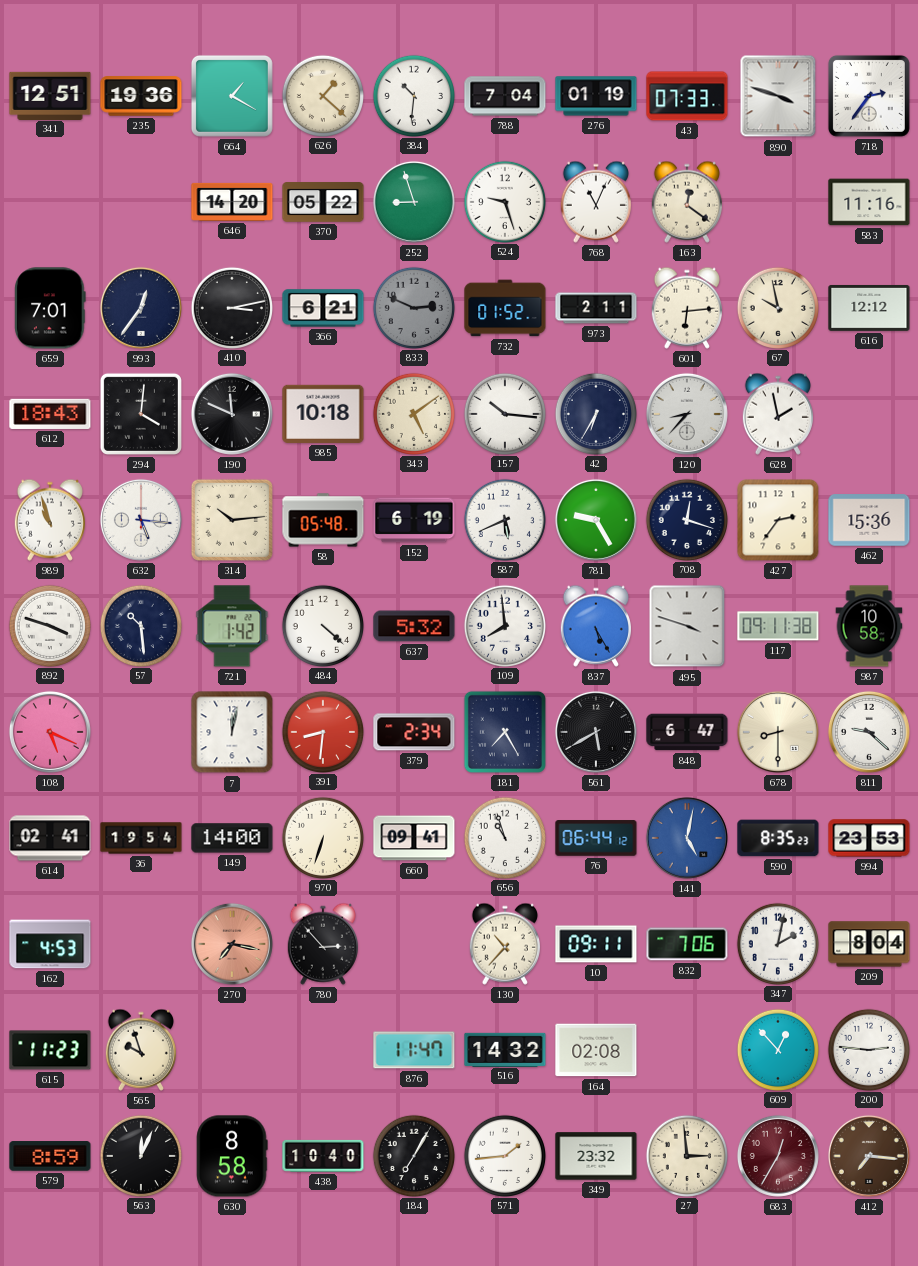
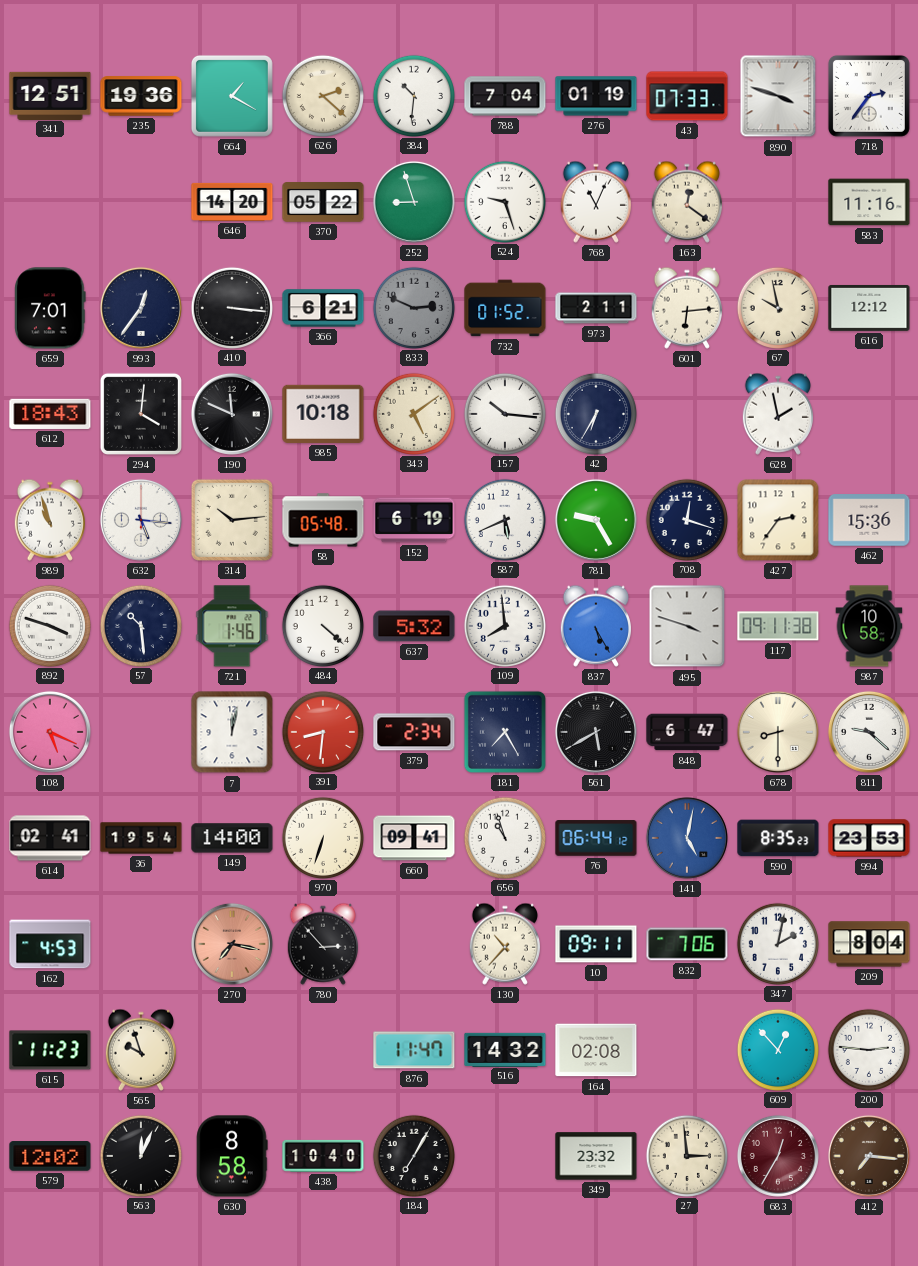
626: 1:22 -> 2:22 (322, 95)
410: 3:13 -> 3:16 (231, 307)
120: 8:37 -> none (687, 414)
721: 1:42 -> 1:46 (232, 626)
579: 8:59 -> 12:02 (50, 1156)
571: 1:44 -> none (504, 1155)
